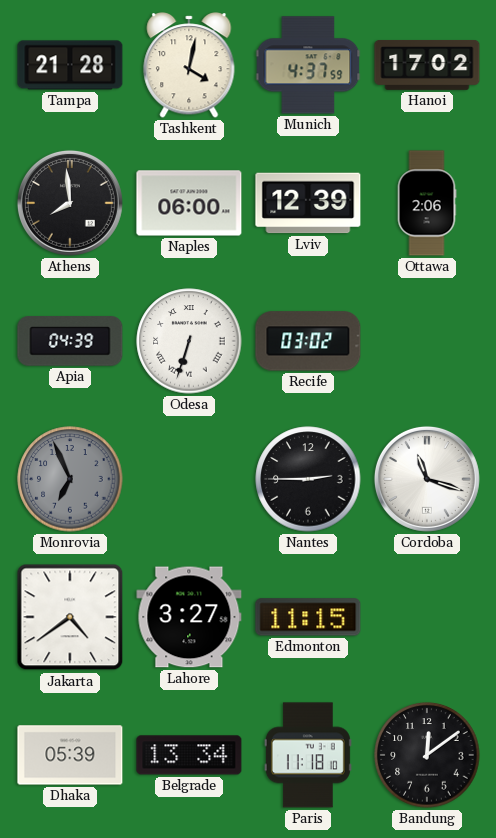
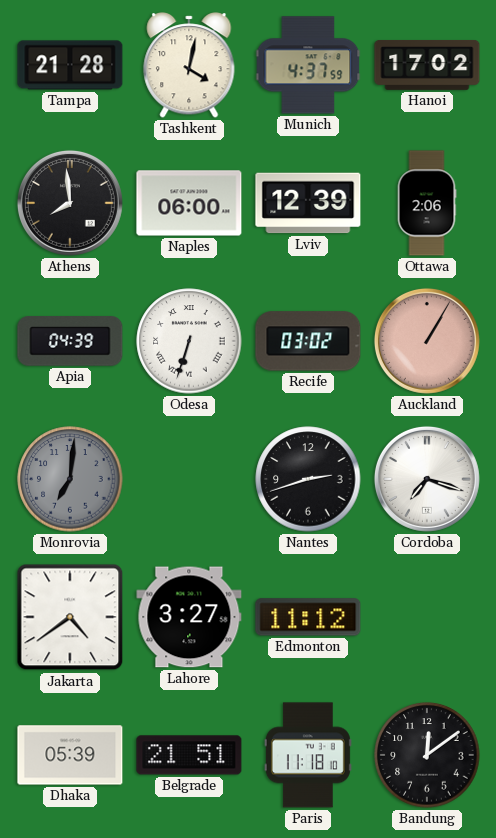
Auckland: none -> 1:05 (427, 341)
Monrovia: 6:56 -> 7:01 (70, 479)
Nantes: 2:45 -> 2:42 (308, 479)
Cordoba: 11:18 -> 7:18 (427, 479)
Edmonton: 11:15 -> 11:12 (308, 617)
Belgrade: 13:34 -> 21:51 (189, 755)
